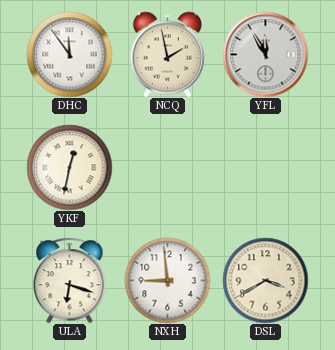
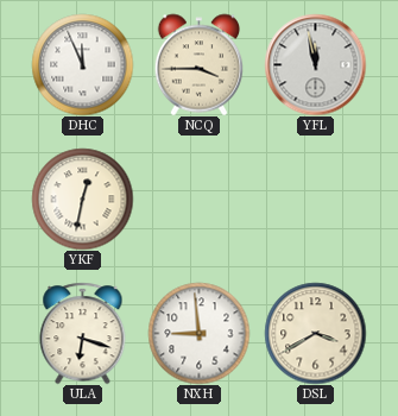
DHC: 11:54 -> 11:56 (82, 64)
NCQ: 1:58 -> 3:45 (200, 64)
YFL: 11:55 -> 11:58 (315, 64)
